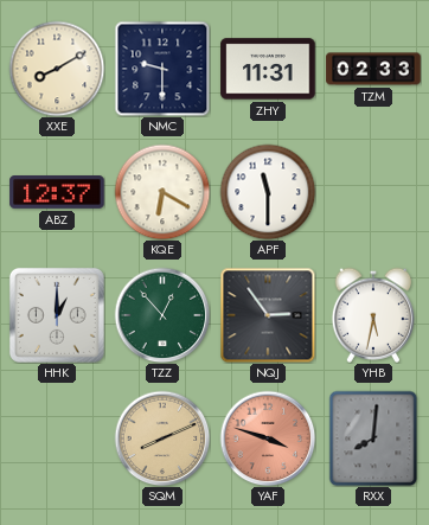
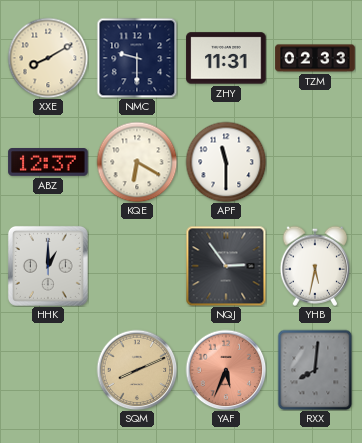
TZZ: 12:53 -> none (162, 315)
YAF: 3:48 -> 5:34 (226, 370)
